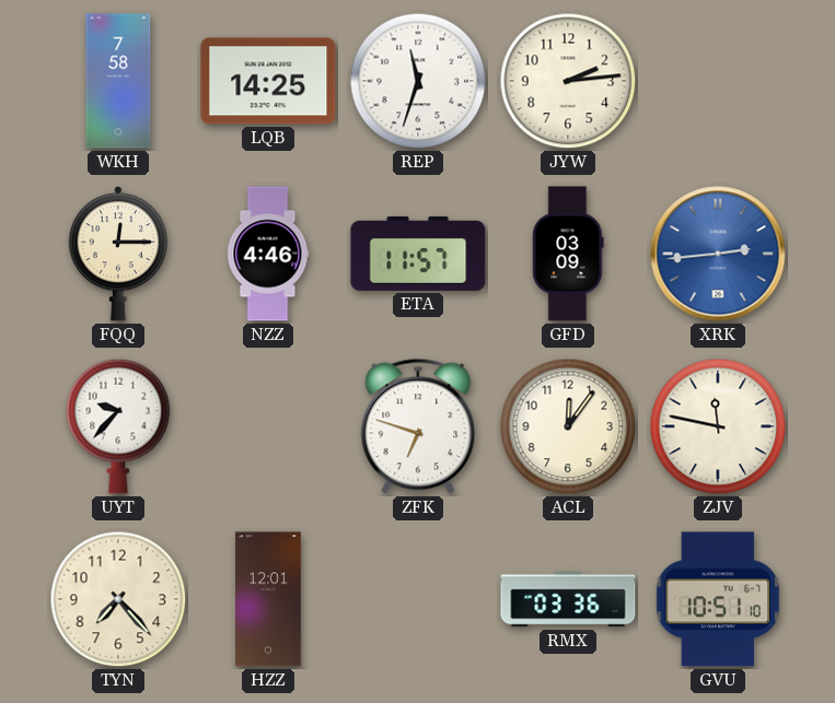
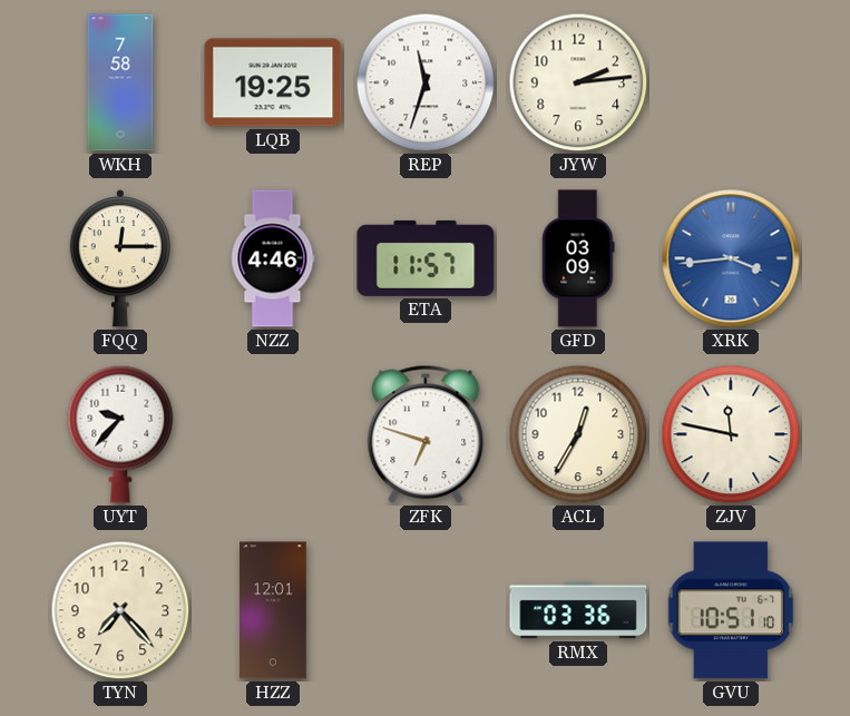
LQB: 14:25 -> 19:25 (273, 82)
XRK: 2:44 -> 3:44 (731, 258)
ACL: 12:06 -> 12:35 (578, 434)
